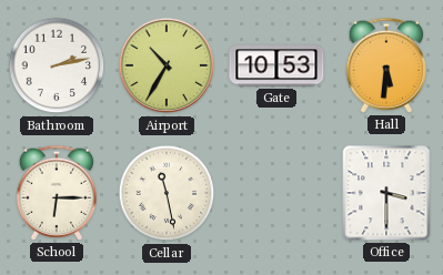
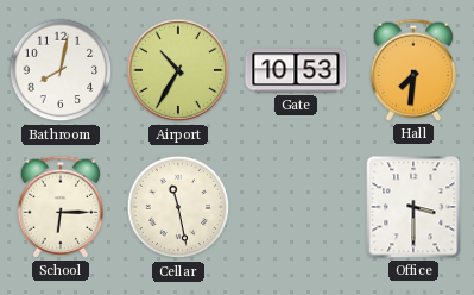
Bathroom: 2:13 -> 8:02 (61, 70)
Hall: 5:31 -> 7:31 (412, 70)
